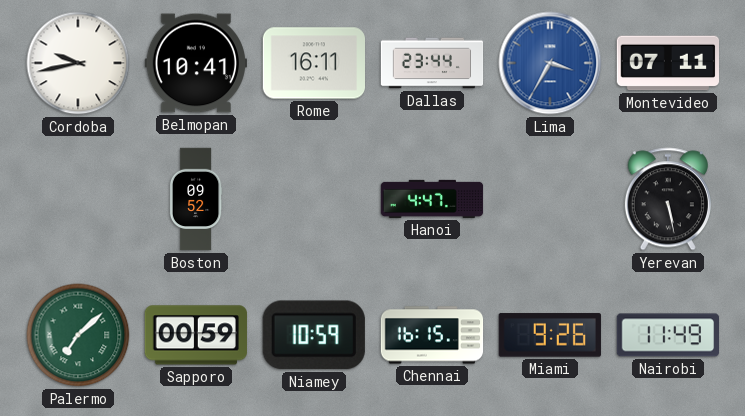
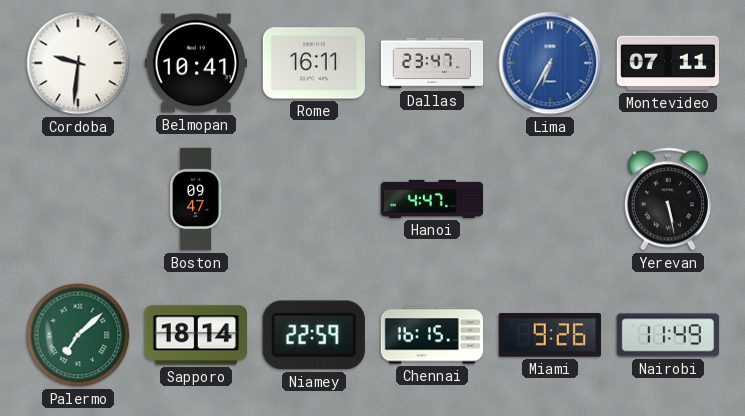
Cordoba: 9:43 -> 9:31 (78, 63)
Dallas: 23:44 -> 23:47 (432, 63)
Lima: 3:35 -> 6:35 (550, 63)
Boston: 09:52 -> 09:47 (196, 199)
Sapporo: 00:59 -> 18:14 (196, 335)
Niamey: 10:59 -> 22:59 (314, 335)
